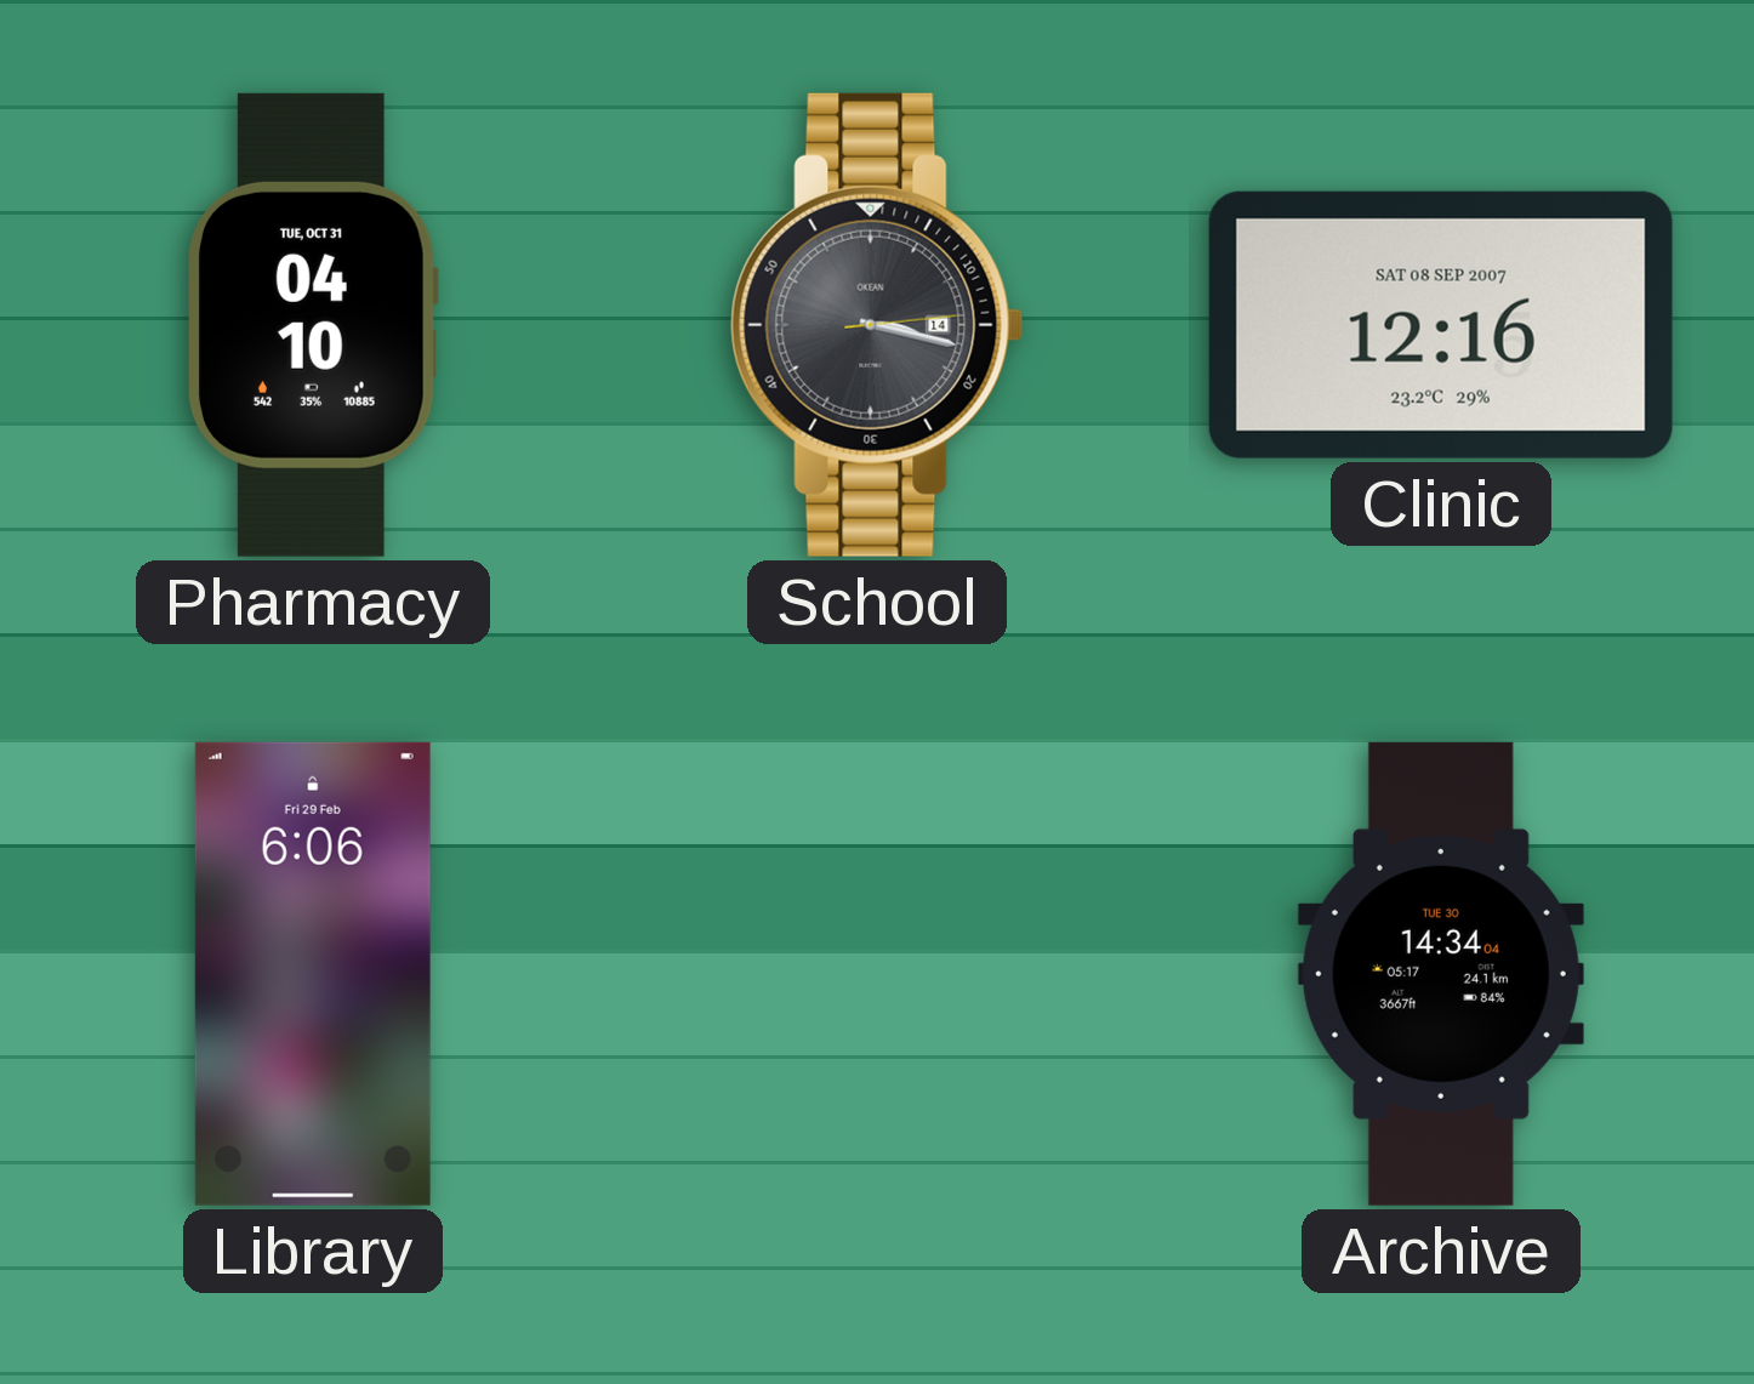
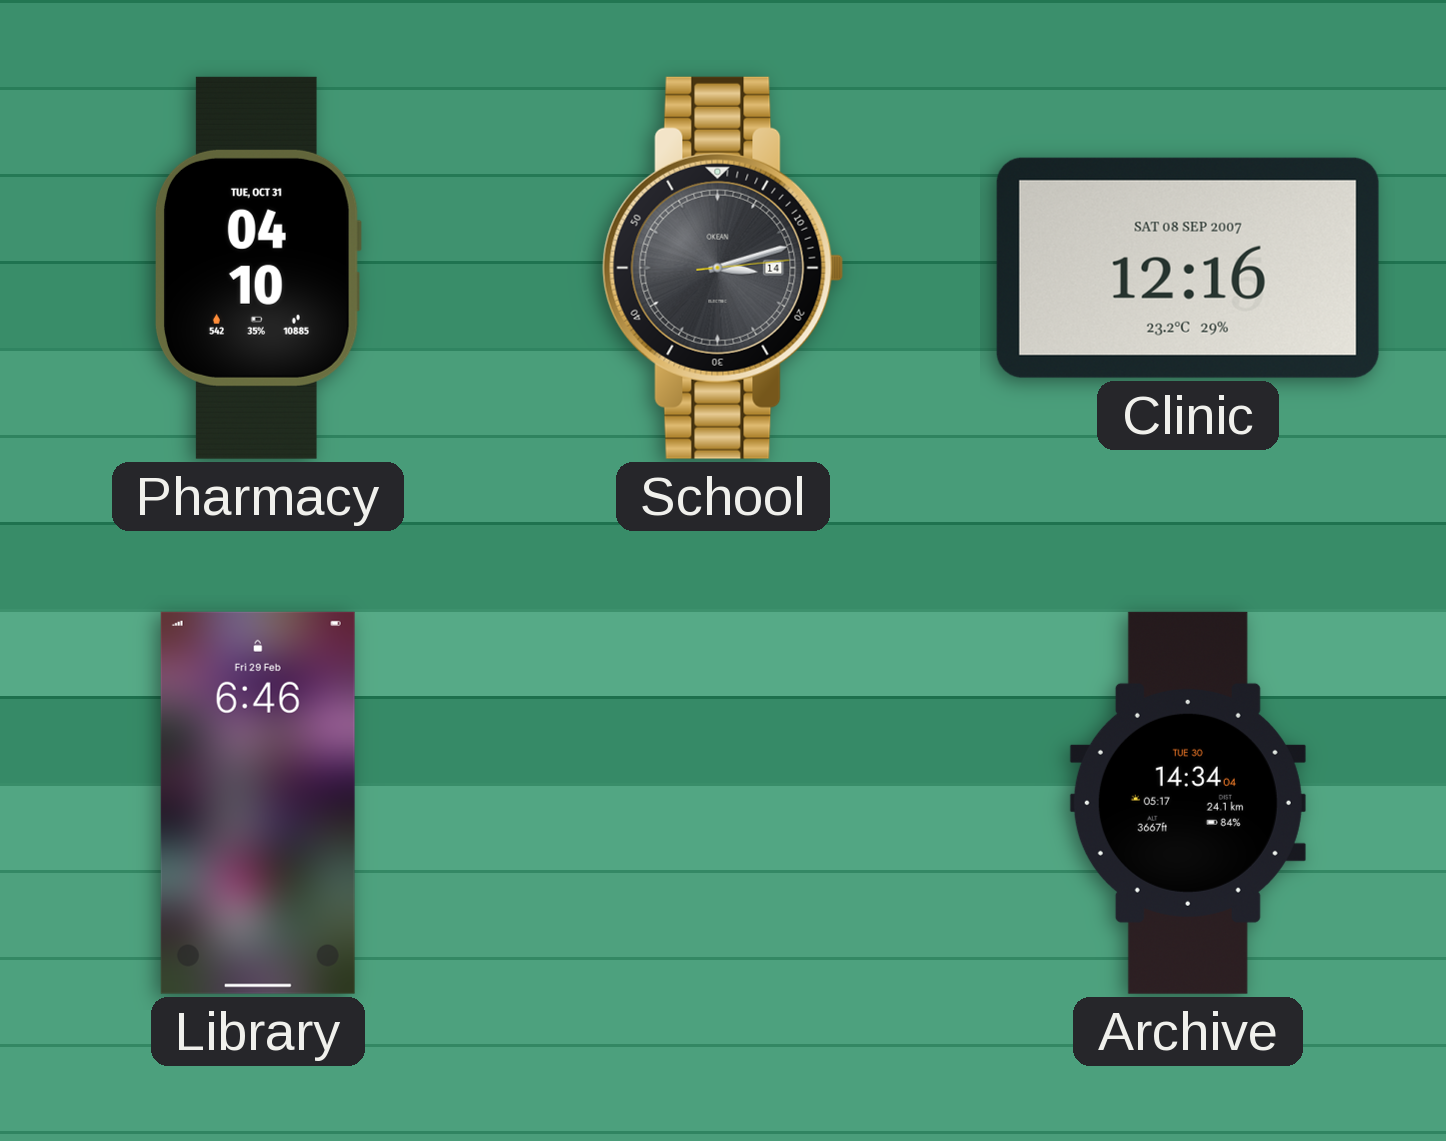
School: 3:17 -> 3:12 (723, 268)
Library: 6:06 -> 6:46 (258, 803)
